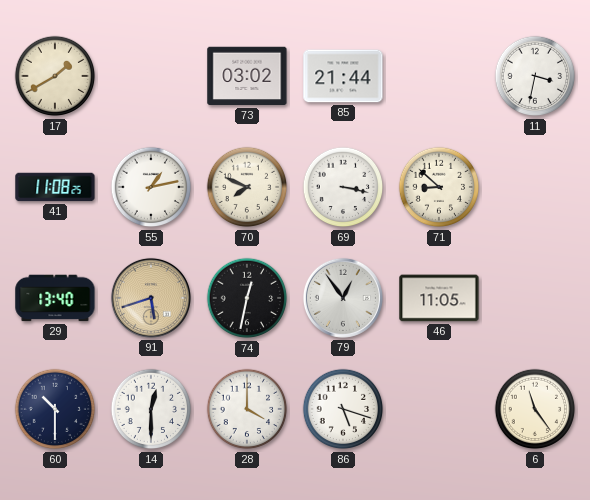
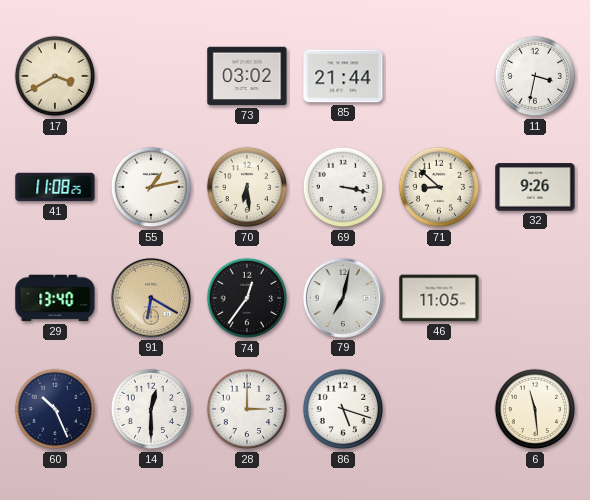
17: 1:40 -> 3:40 (55, 76)
70: 7:49 -> 6:29 (247, 187)
32: none -> 9:26 (535, 187)
91: 5:42 -> 6:20 (151, 298)
74: 12:32 -> 12:36 (247, 298)
79: 12:54 -> 7:02 (343, 298)
60: 10:30 -> 10:26 (55, 409)
28: 4:00 -> 3:00 (247, 409)
6: 11:24 -> 11:29 (535, 409)
